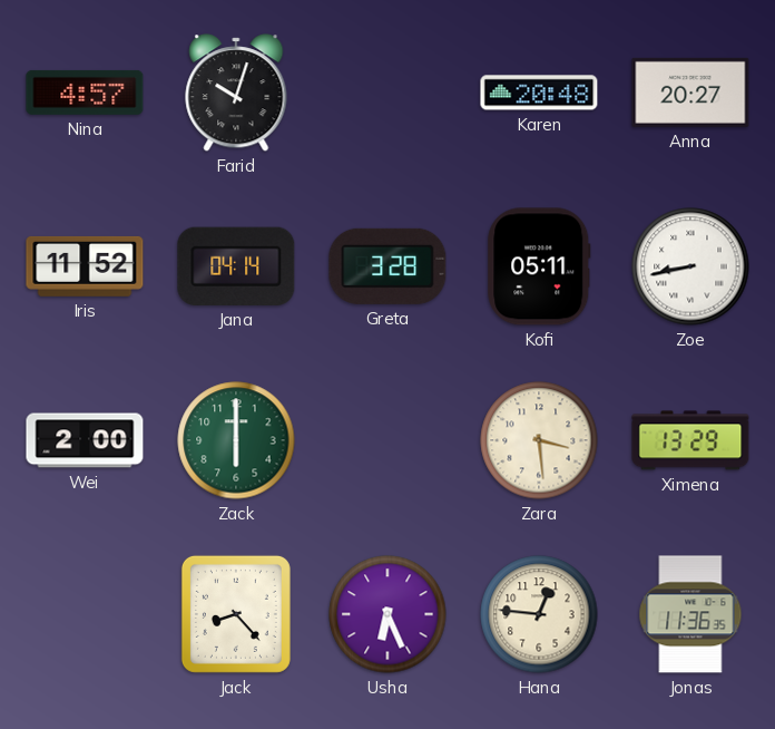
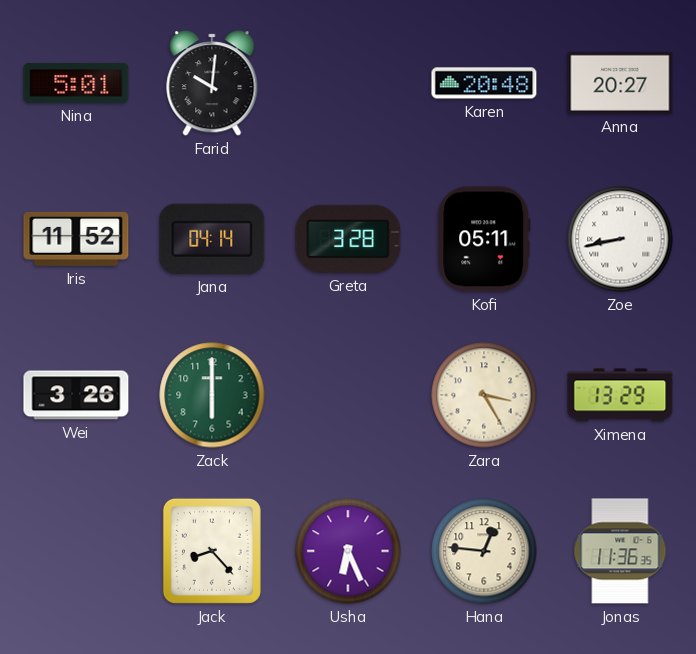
Nina: 4:57 -> 5:01 (76, 83)
Farid: 10:03 -> 10:01 (212, 83)
Wei: 2:00 -> 3:26 (76, 395)
Zara: 3:29 -> 3:25 (484, 395)
